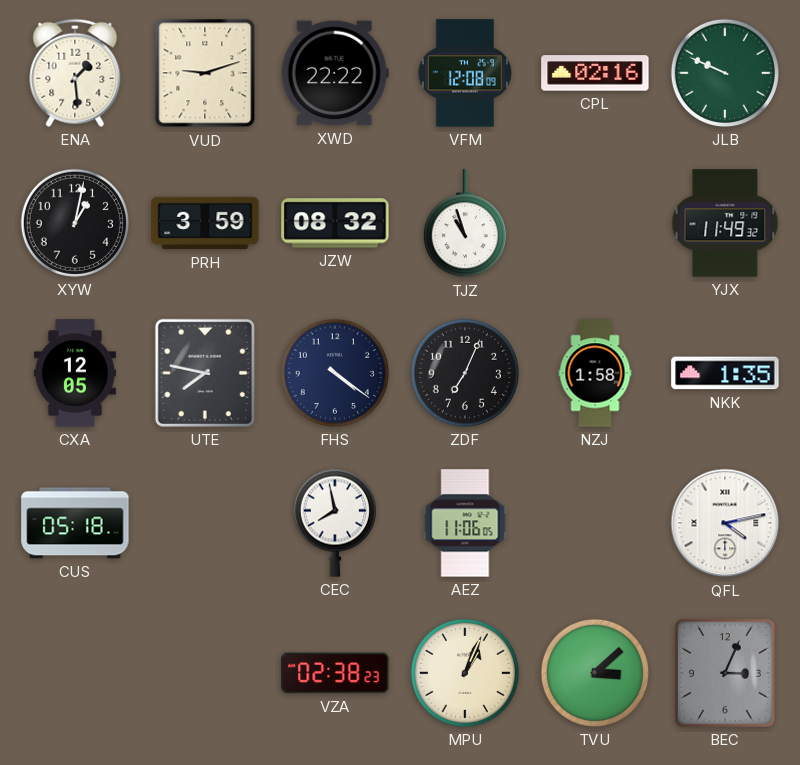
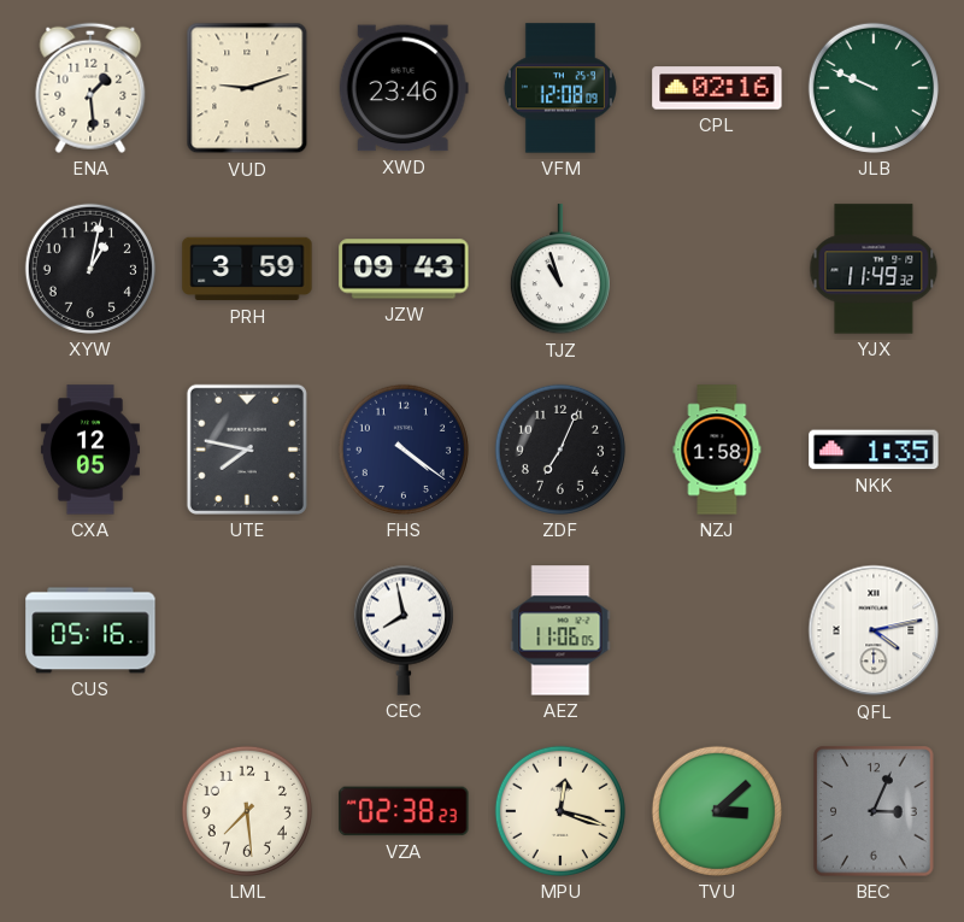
XWD: 22:22 -> 23:46 (404, 88)
JZW: 08:32 -> 09:43 (404, 269)
CUS: 05:18 -> 05:16 (90, 630)
LML: none -> 7:29 (247, 811)
MPU: 1:04 -> 12:18 (560, 811)
